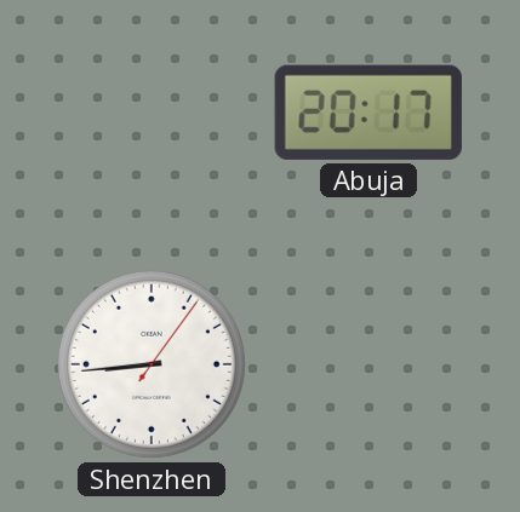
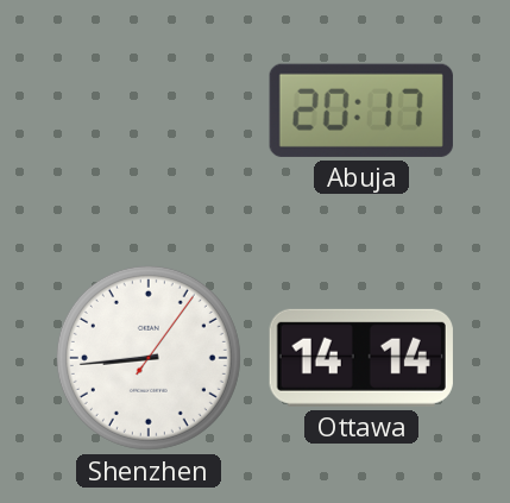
Ottawa: none -> 14:14 (361, 358)
